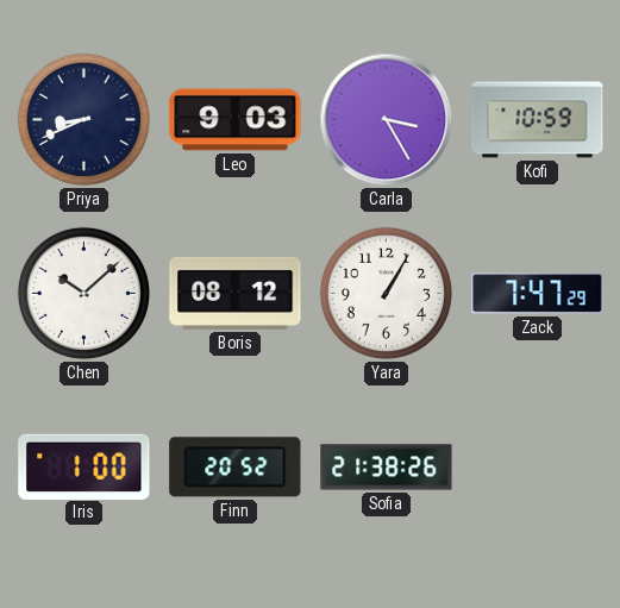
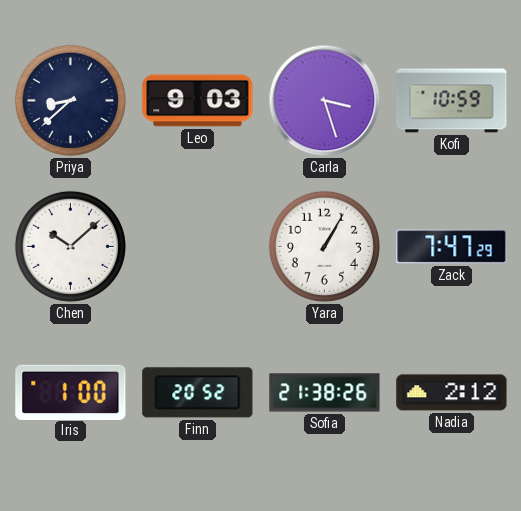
Priya: 8:41 -> 8:38 (70, 100)
Carla: 3:25 -> 3:27 (325, 101)
Boris: 08:12 -> none (236, 293)
Nadia: none -> 2:12 (452, 393)
